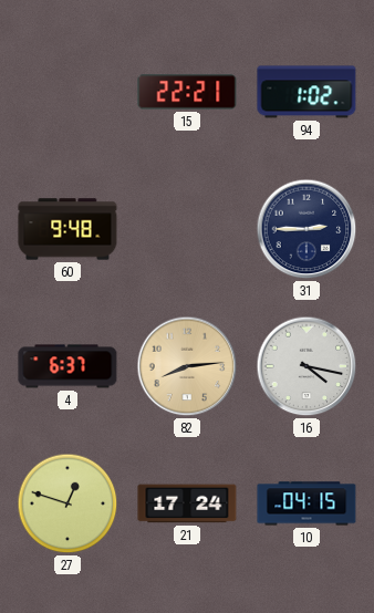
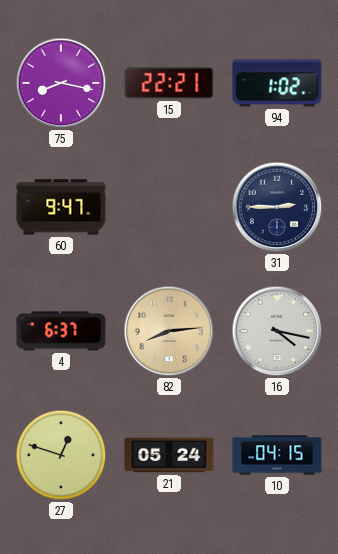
75: none -> 8:17 (61, 83)
60: 9:48 -> 9:47 (61, 207)
21: 17:24 -> 05:24 (169, 455)
